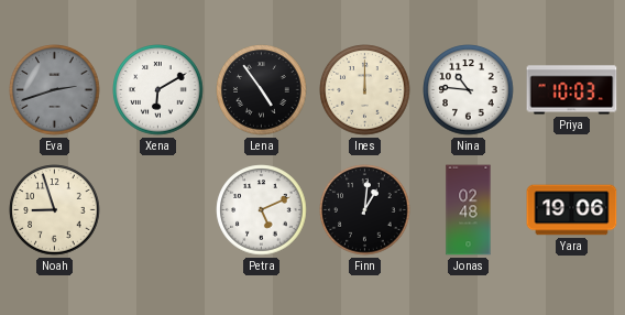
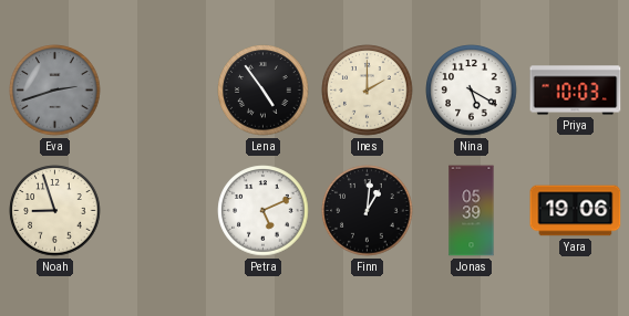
Xena: 6:10 -> none (158, 90)
Ines: 12:00 -> 2:00 (368, 91)
Nina: 10:46 -> 5:20 (472, 91)
Jonas: 02:48 -> 05:39 (472, 211)
